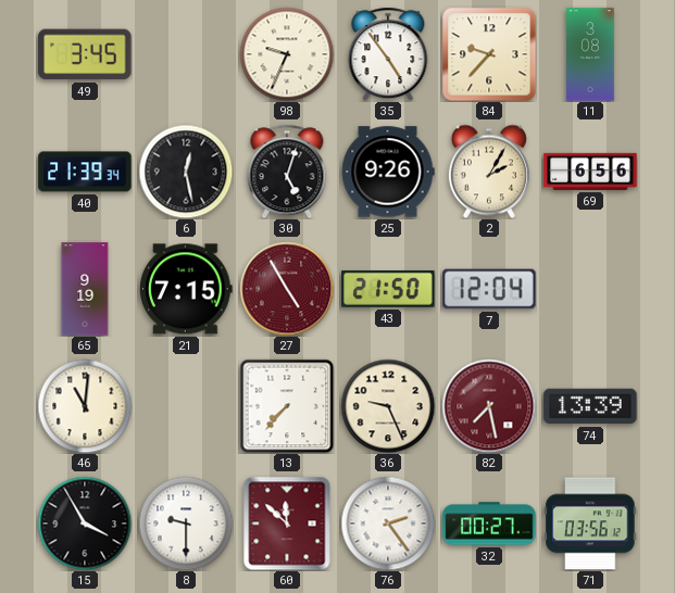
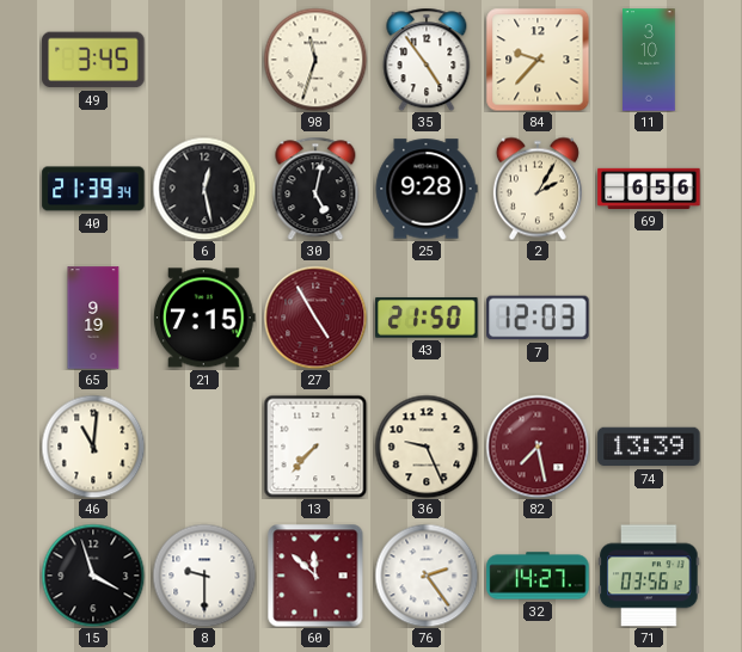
98: 9:34 -> 11:33 (315, 60)
11: 3:08 -> 3:10 (649, 60)
30: 5:03 -> 5:02 (315, 189)
25: 9:26 -> 9:28 (427, 189)
7: 12:04 -> 12:03 (538, 318)
15: 3:55 -> 3:57 (93, 576)
32: 00:27 -> 14:27 (538, 576)
